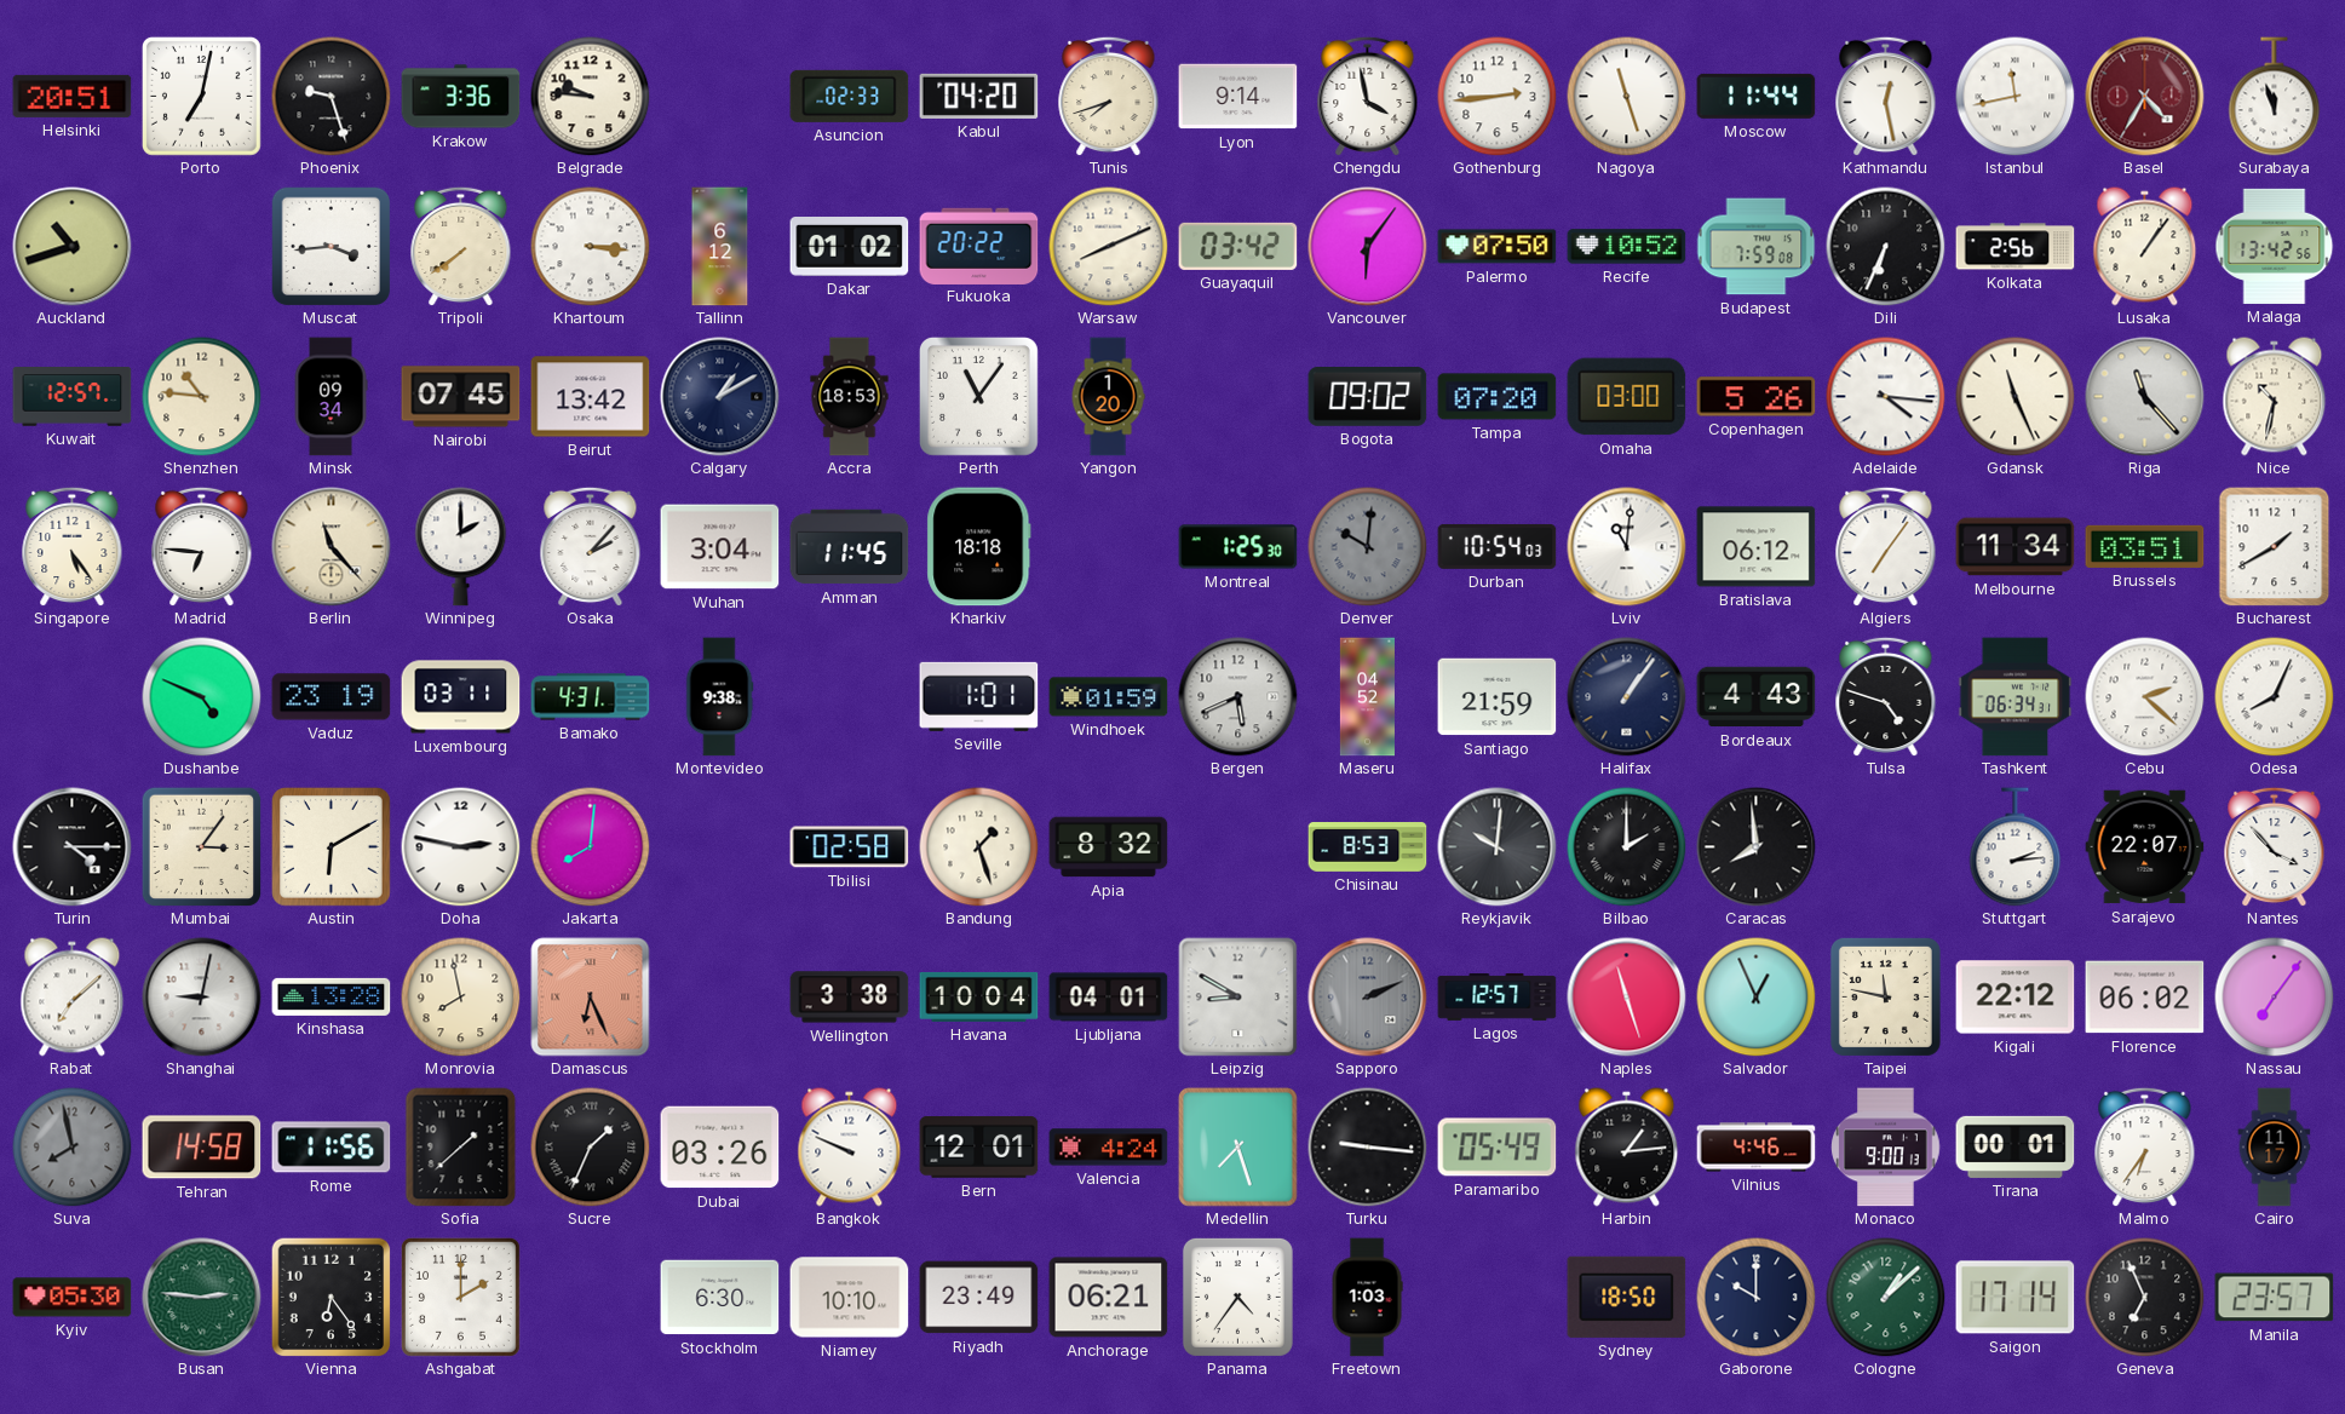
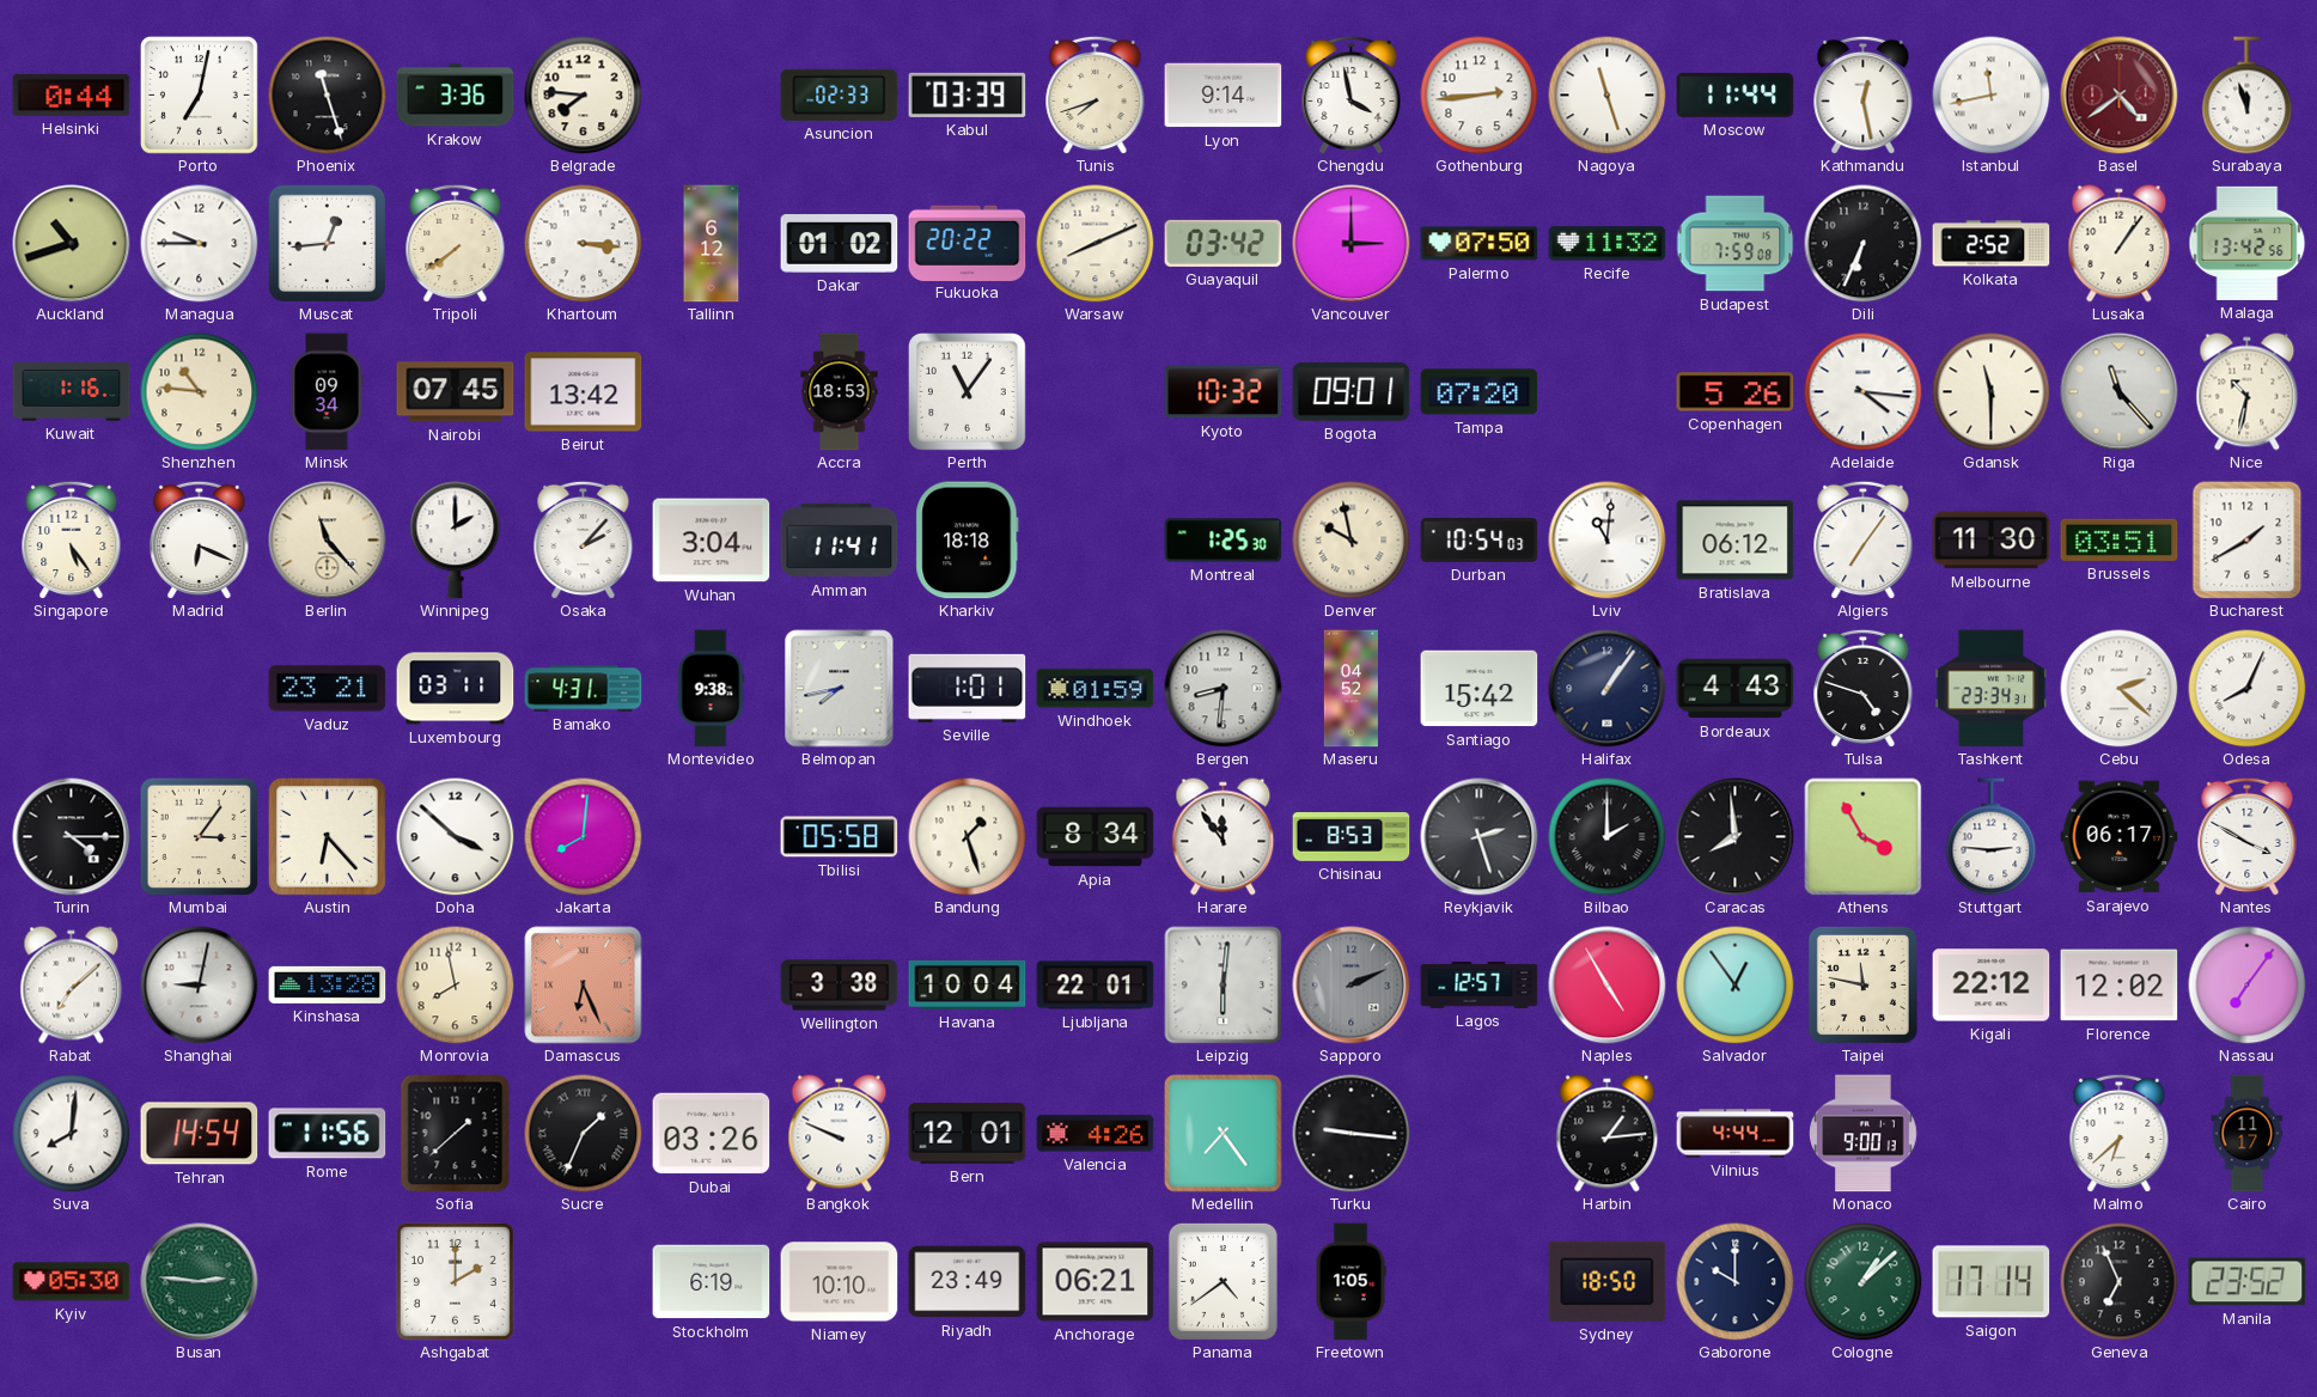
Helsinki: 20:51 -> 0:44 (72, 94)
Phoenix: 9:27 -> 11:27 (328, 96)
Belgrade: 9:46 -> 7:46 (584, 96)
Kabul: 04:20 -> 03:39 (968, 94)
Basel: 4:35 -> 4:39 (2120, 96)
Managua: none -> 9:45 (200, 244)
Muscat: 3:44 -> 12:44 (327, 244)
Vancouver: 6:06 -> 3:00 (1352, 244)
Recife: 10:52 -> 11:32 (1608, 244)
Kolkata: 2:56 -> 2:52 (1992, 244)
Kuwait: 12:57 -> 1:16 (72, 392)
Calgary: 1:10 -> none (720, 397)
Yangon: 1:20 -> none (1108, 397)
Kyoto: none -> 10:32 (1224, 392)
Bogota: 09:02 -> 09:01 (1352, 392)
Omaha: 03:00 -> none (1627, 397)
Gdansk: 11:26 -> 11:30 (1992, 392)
Madrid: 6:46 -> 6:19 (200, 539)
Amman: 11:45 -> 11:41 (840, 541)
Denver: 10:01 -> 9:58 (1352, 541)
Denver dial: grey -> cream (1352, 541)
Melbourne: 11:34 -> 11:30 (1992, 541)
Dushanbe: 4:49 -> none (202, 697)
Vaduz: 23:19 -> 23:21 (328, 689)
Belmopan: none -> 7:43 (840, 689)
Bergen: 5:41 -> 8:31 (1224, 689)
Santiago: 21:59 -> 15:42 (1480, 689)
Tashkent: 06:34 -> 23:34 (1992, 689)
Austin: 6:10 -> 6:23 (327, 836)
Doha: 2:47 -> 3:52 (456, 837)
Tbilisi: 02:58 -> 05:58 (840, 837)
Apia: 8:32 -> 8:34 (1096, 837)
Harare: none -> 11:54 (1224, 837)
Reykjavik: 10:01 -> 2:27 (1480, 837)
Athens: none -> 3:55 (1864, 837)
Stuttgart: 2:14 -> 2:46 (1992, 837)
Sarajevo: 22:07 -> 06:17 (2120, 837)
Nantes: 3:53 -> 3:50 (2248, 836)
Ljubljana: 04:01 -> 22:01 (1096, 986)
Leipzig: 8:50 -> 6:01 (1224, 986)
Naples: 11:27 -> 4:55 (1608, 986)
Salvador: 12:56 -> 12:54 (1736, 986)
Florence: 06:02 -> 12:02 (2120, 986)
Suva: 7:58 -> 8:01 (72, 1134)
Suva dial: grey -> white (72, 1134)
Tehran: 14:58 -> 14:54 (200, 1134)
Valencia: 4:24 -> 4:26 (1096, 1134)
Medellin: 7:27 -> 7:24 (1222, 1133)
Paramaribo: 05:49 -> none (1498, 1148)
Vilnius: 4:46 -> 4:44 (1736, 1134)
Tirana: 00:01 -> none (2016, 1146)
Malmo: 6:36 -> 6:38 (2120, 1133)
Vienna: 6:24 -> none (331, 1297)
Stockholm: 6:30 -> 6:19 (712, 1282)
Panama: 4:36 -> 4:39 (1222, 1281)
Freetown: 1:03 -> 1:05 (1350, 1282)
Manila: 23:57 -> 23:52 (2248, 1282)
